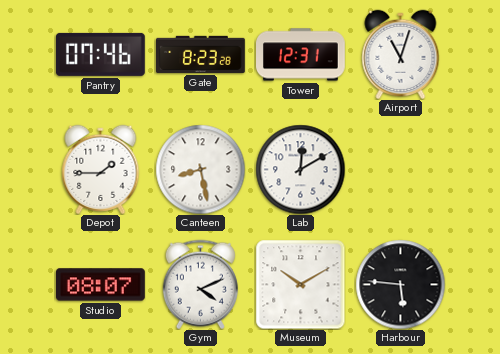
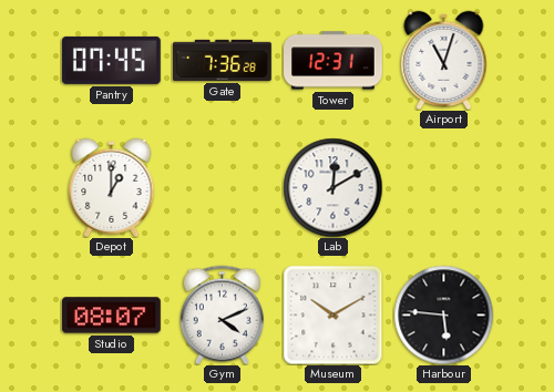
Pantry: 07:46 -> 07:45 (111, 60)
Gate: 8:23 -> 7:36 (223, 60)
Depot: 1:45 -> 1:00 (112, 187)
Canteen: 8:28 -> none (200, 169)
